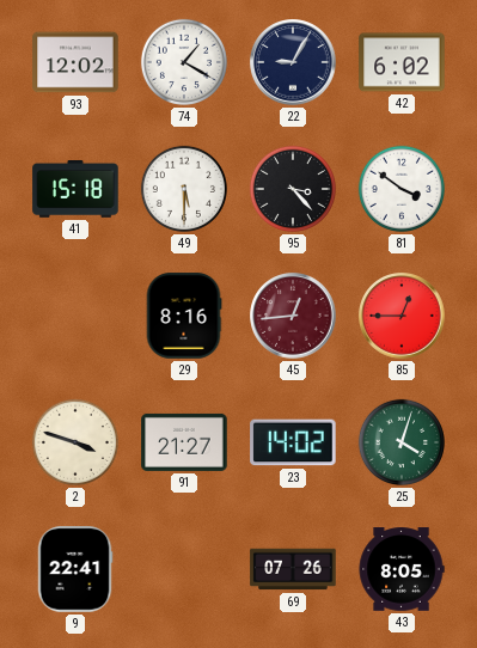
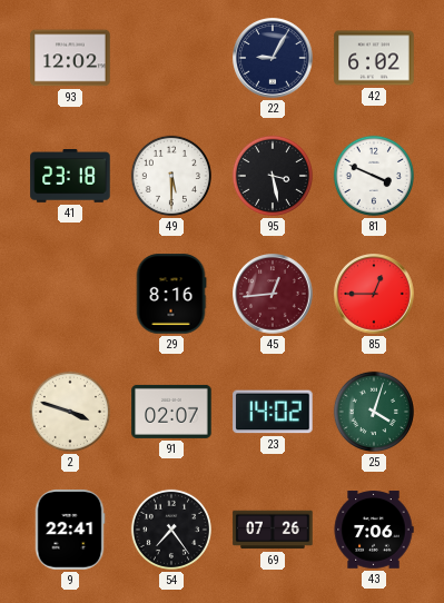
74: 1:20 -> none (184, 62)
41: 15:18 -> 23:18 (70, 177)
95: 3:23 -> 3:28 (273, 176)
81: 3:51 -> 3:49 (374, 176)
91: 21:27 -> 02:07 (171, 412)
54: none -> 7:24 (171, 530)
43: 8:05 -> 7:06 (374, 530)
